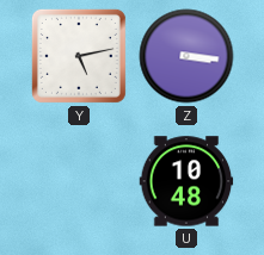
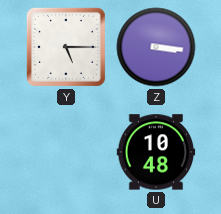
Y: 5:13 -> 5:15 (66, 47)
